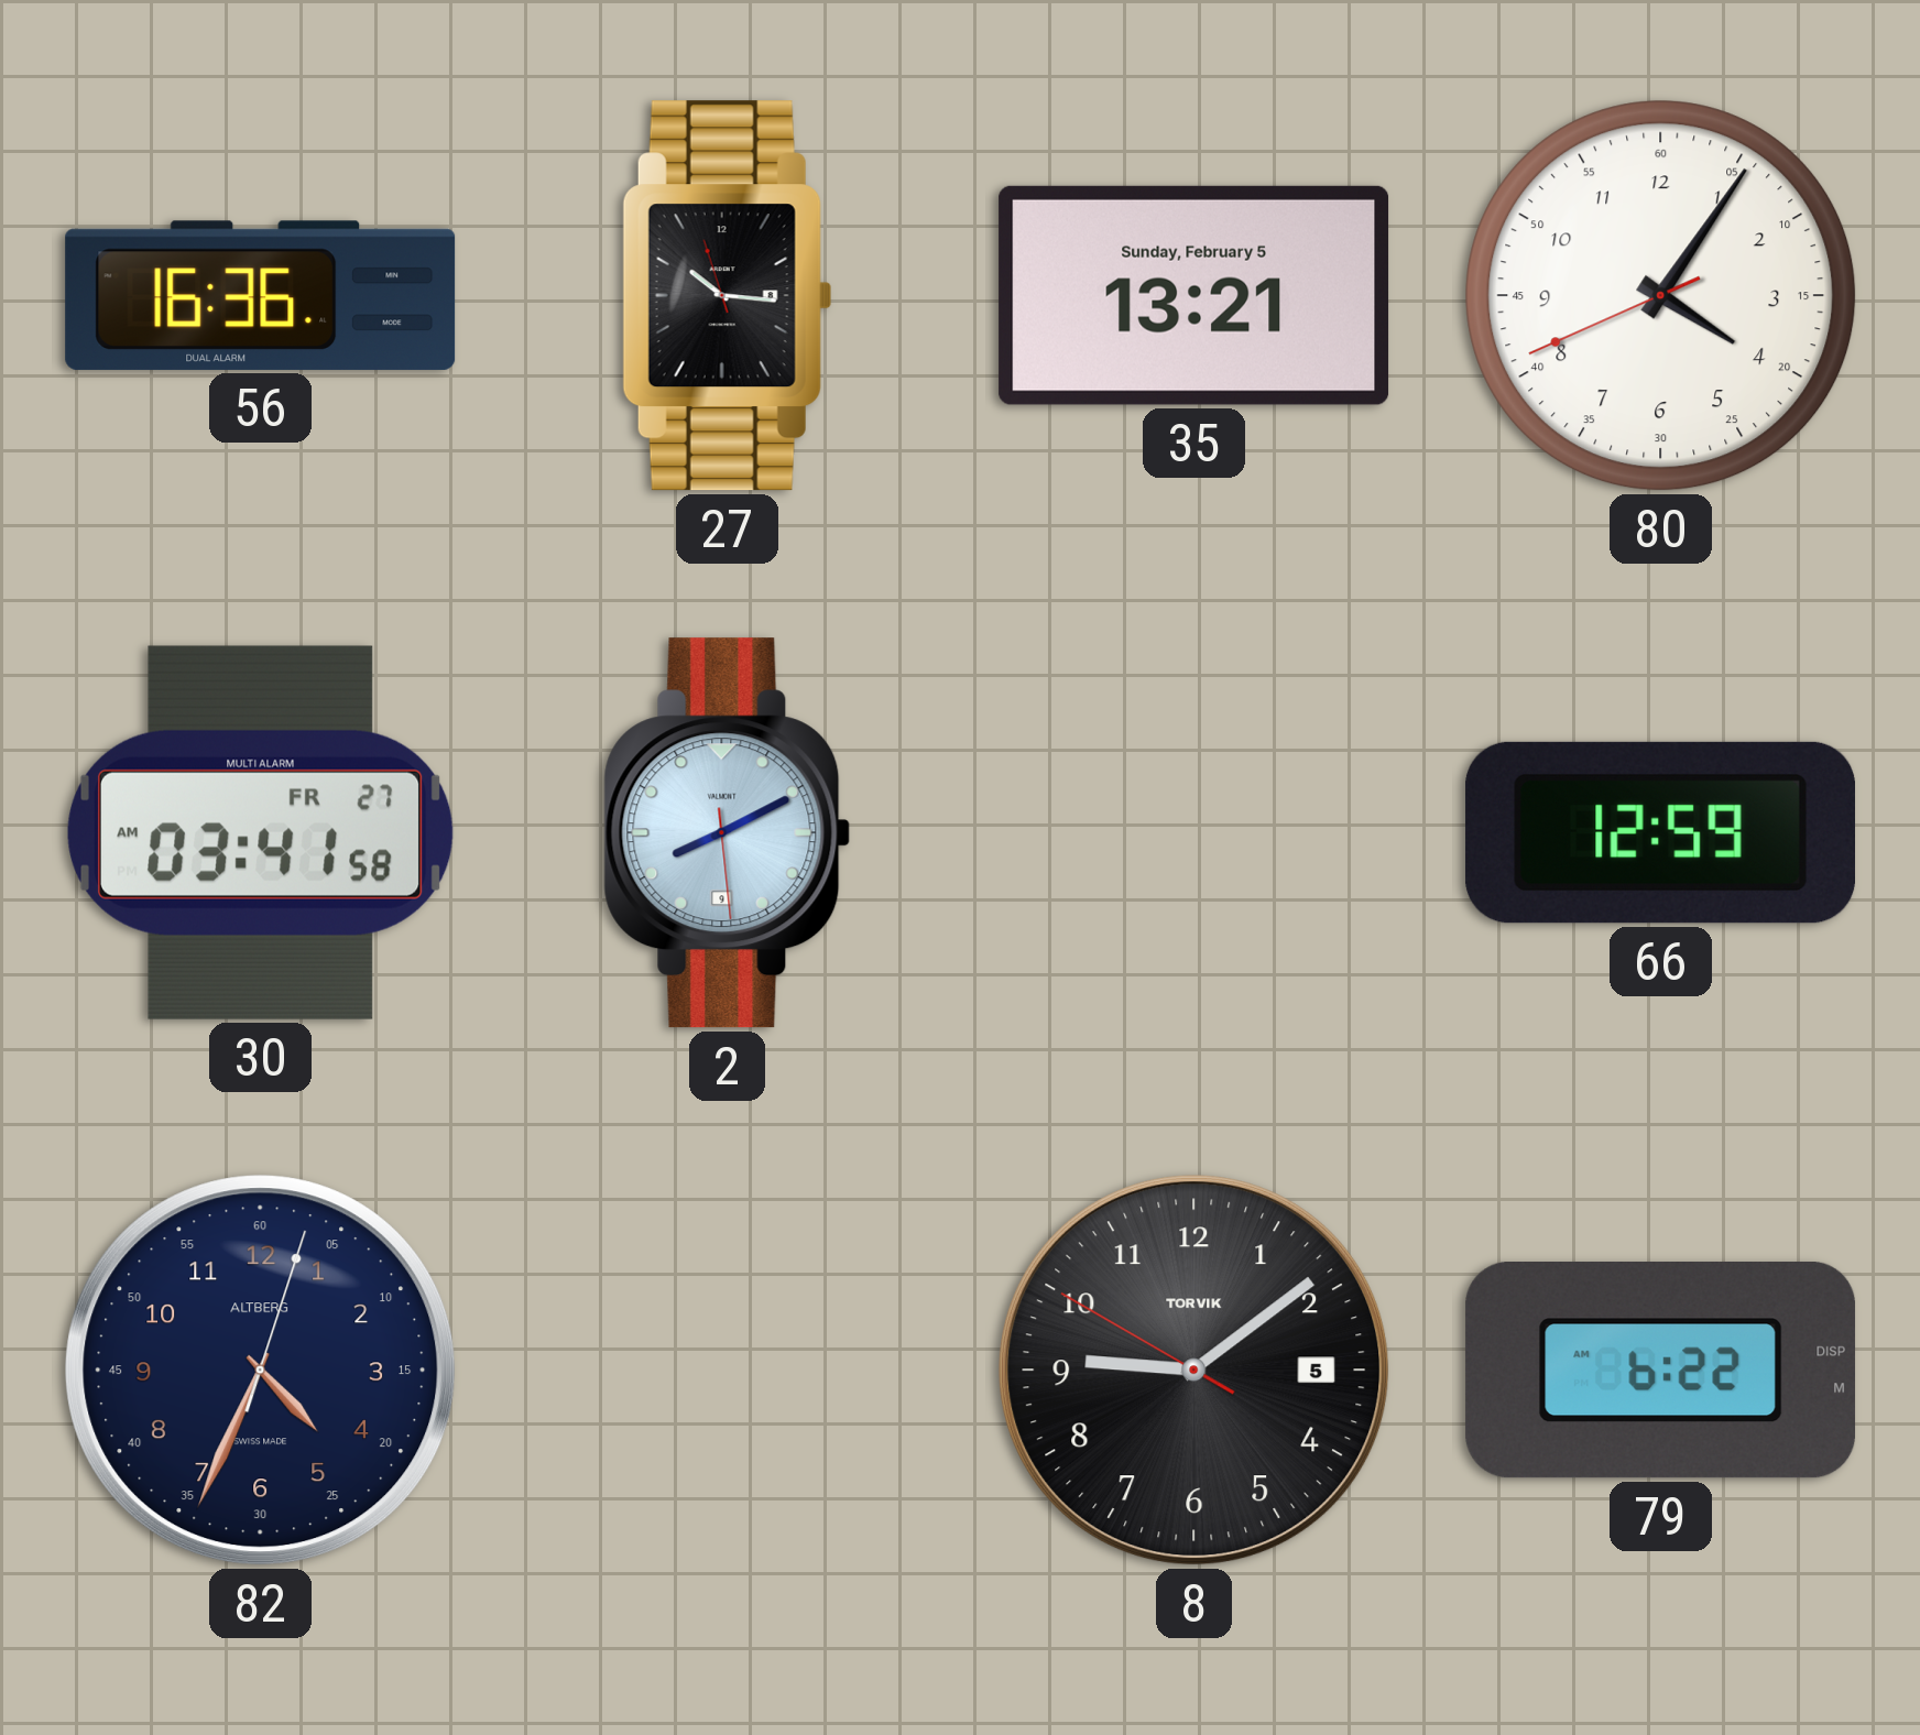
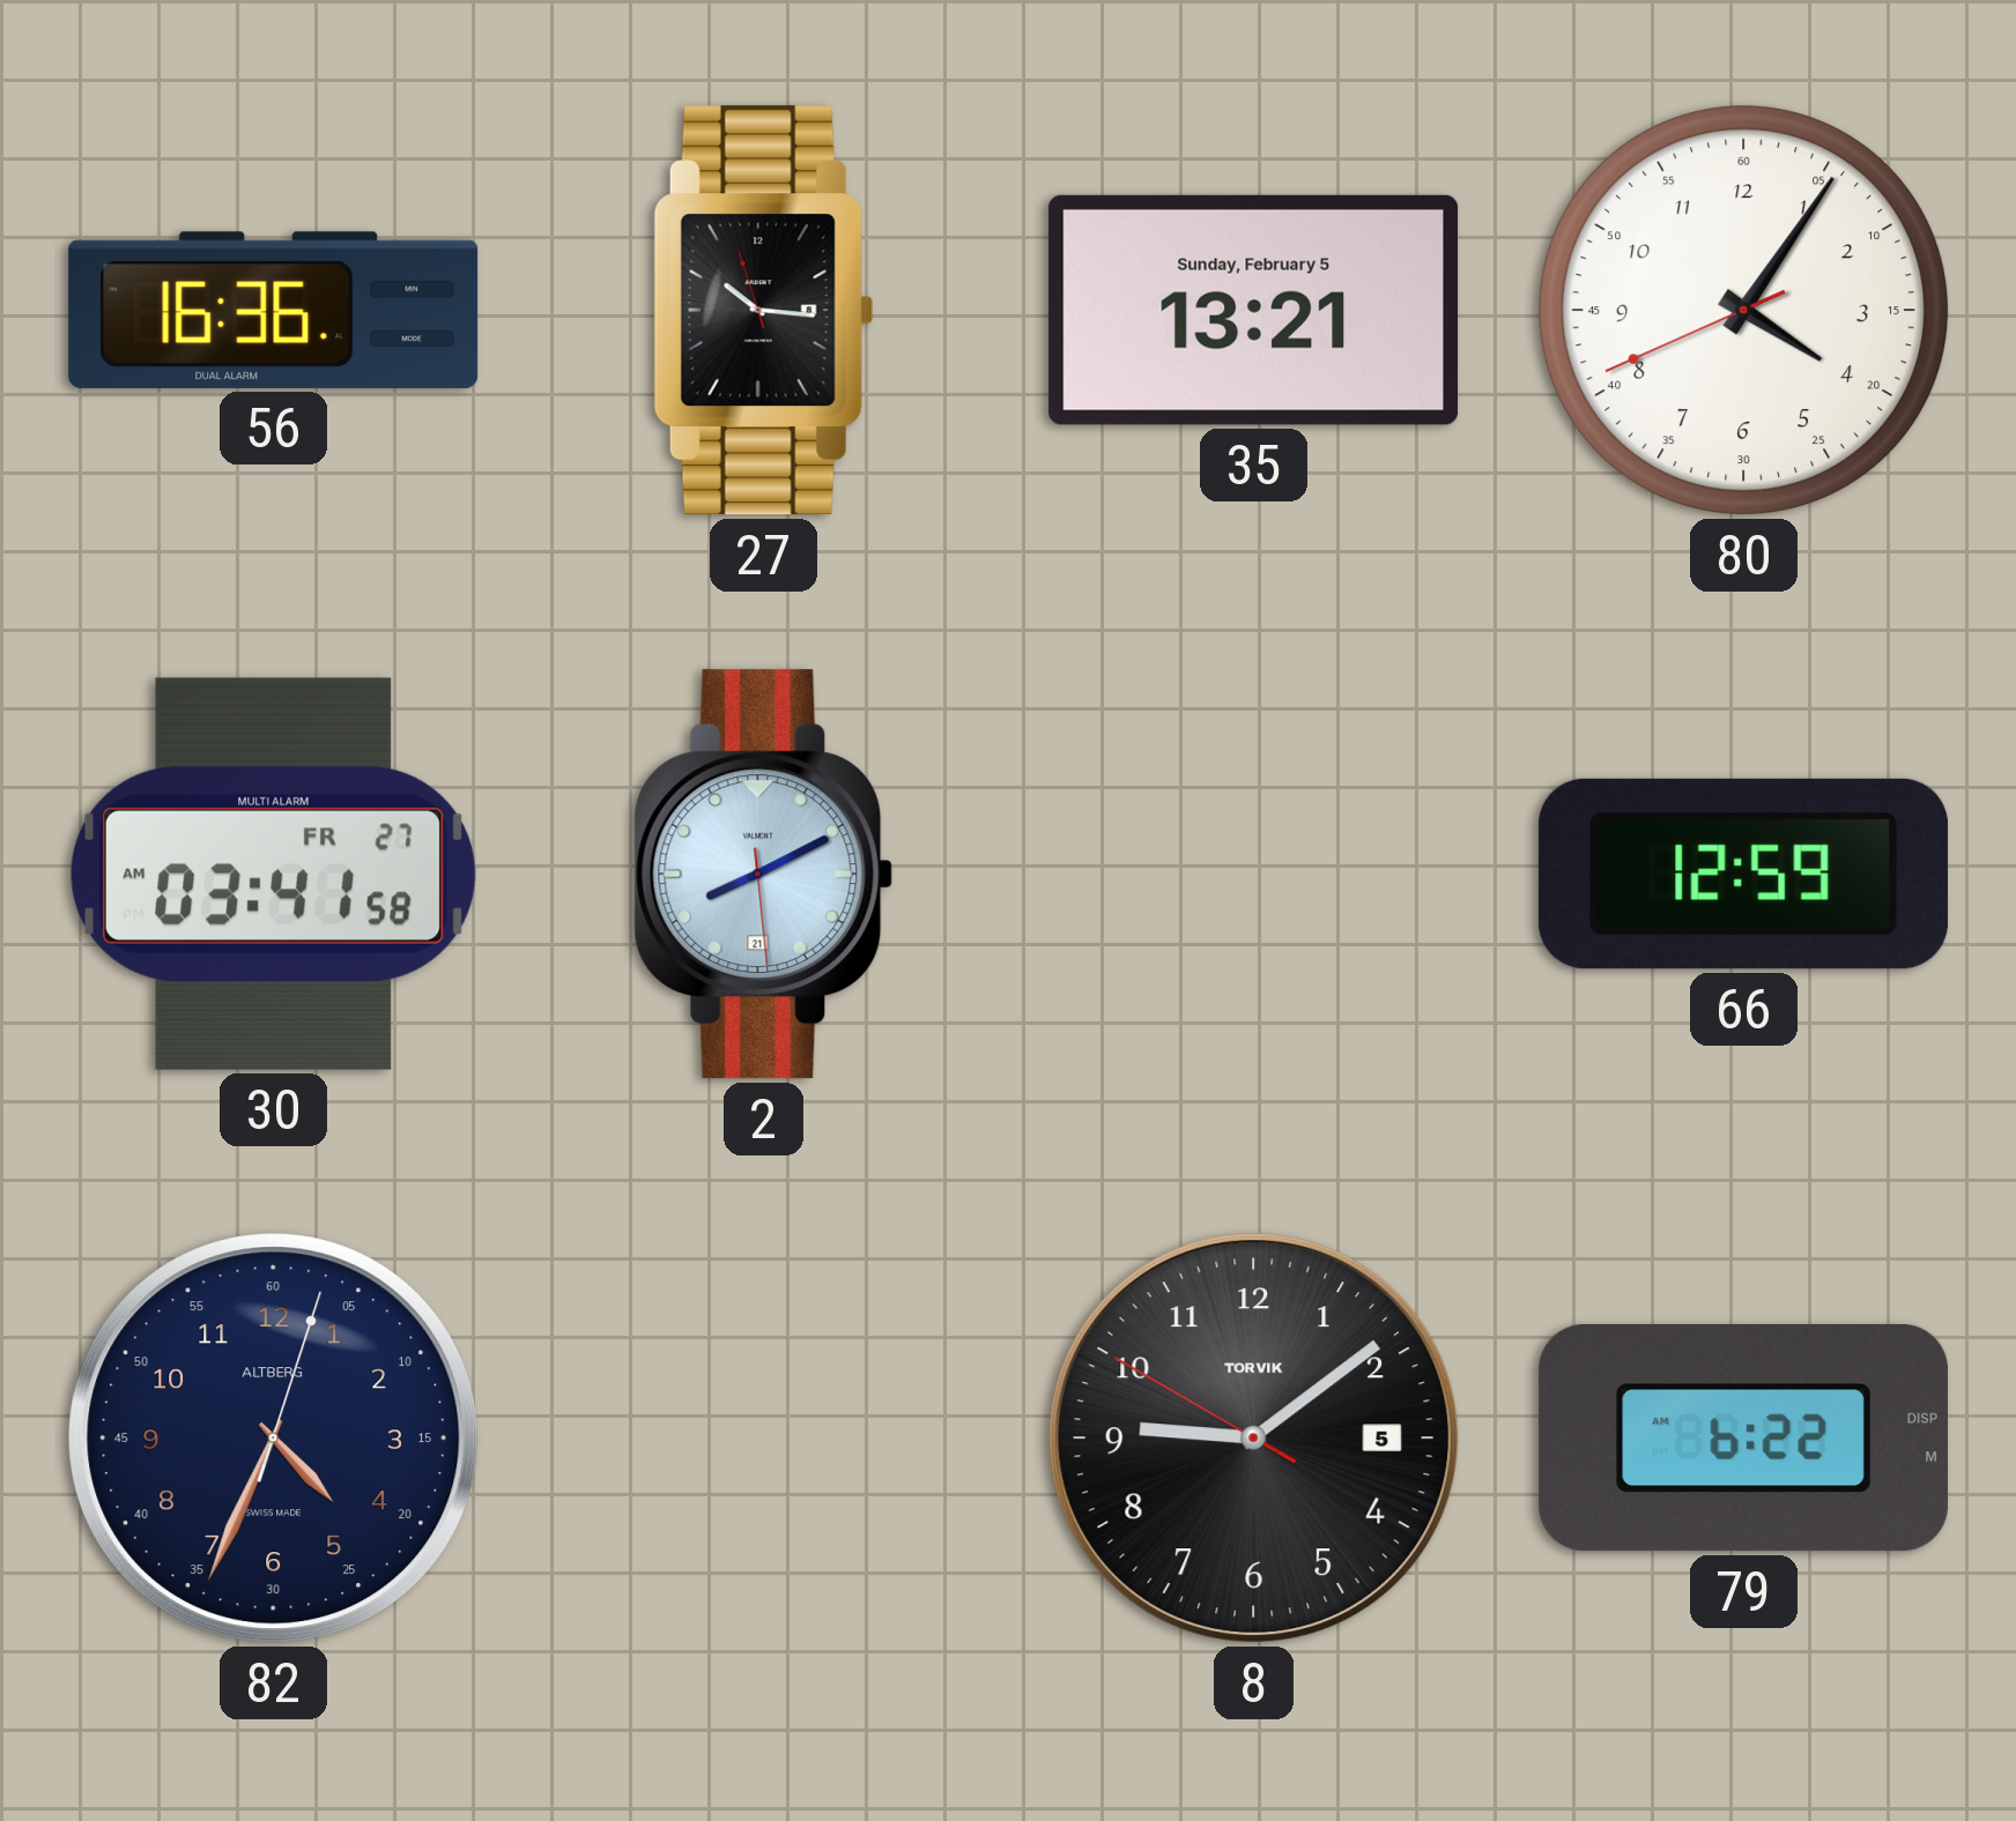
2 date: 9 -> 21 (764, 875)
